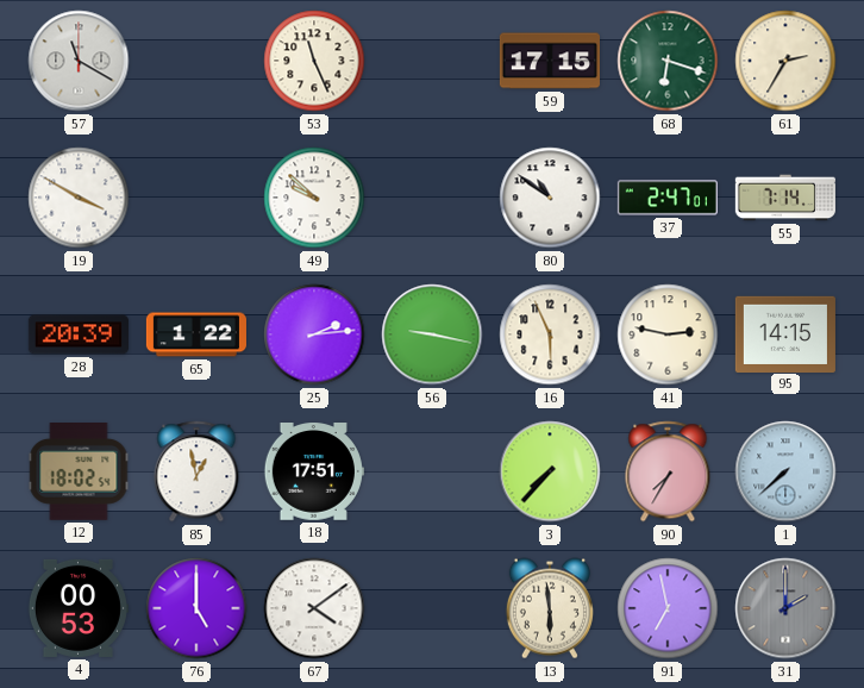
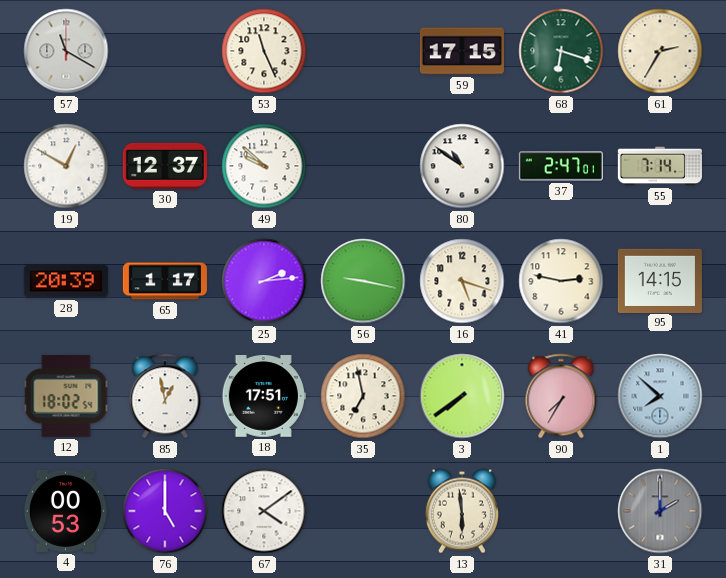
19: 3:50 -> 12:50 (66, 166)
30: none -> 12:37 (165, 166)
65: 1:22 -> 1:17 (165, 281)
16: 5:56 -> 5:18 (462, 281)
35: none -> 6:58 (363, 396)
3: 7:37 -> 7:39 (462, 396)
1: 7:38 -> 7:52 (660, 396)
91: 6:58 -> none (668, 608)
